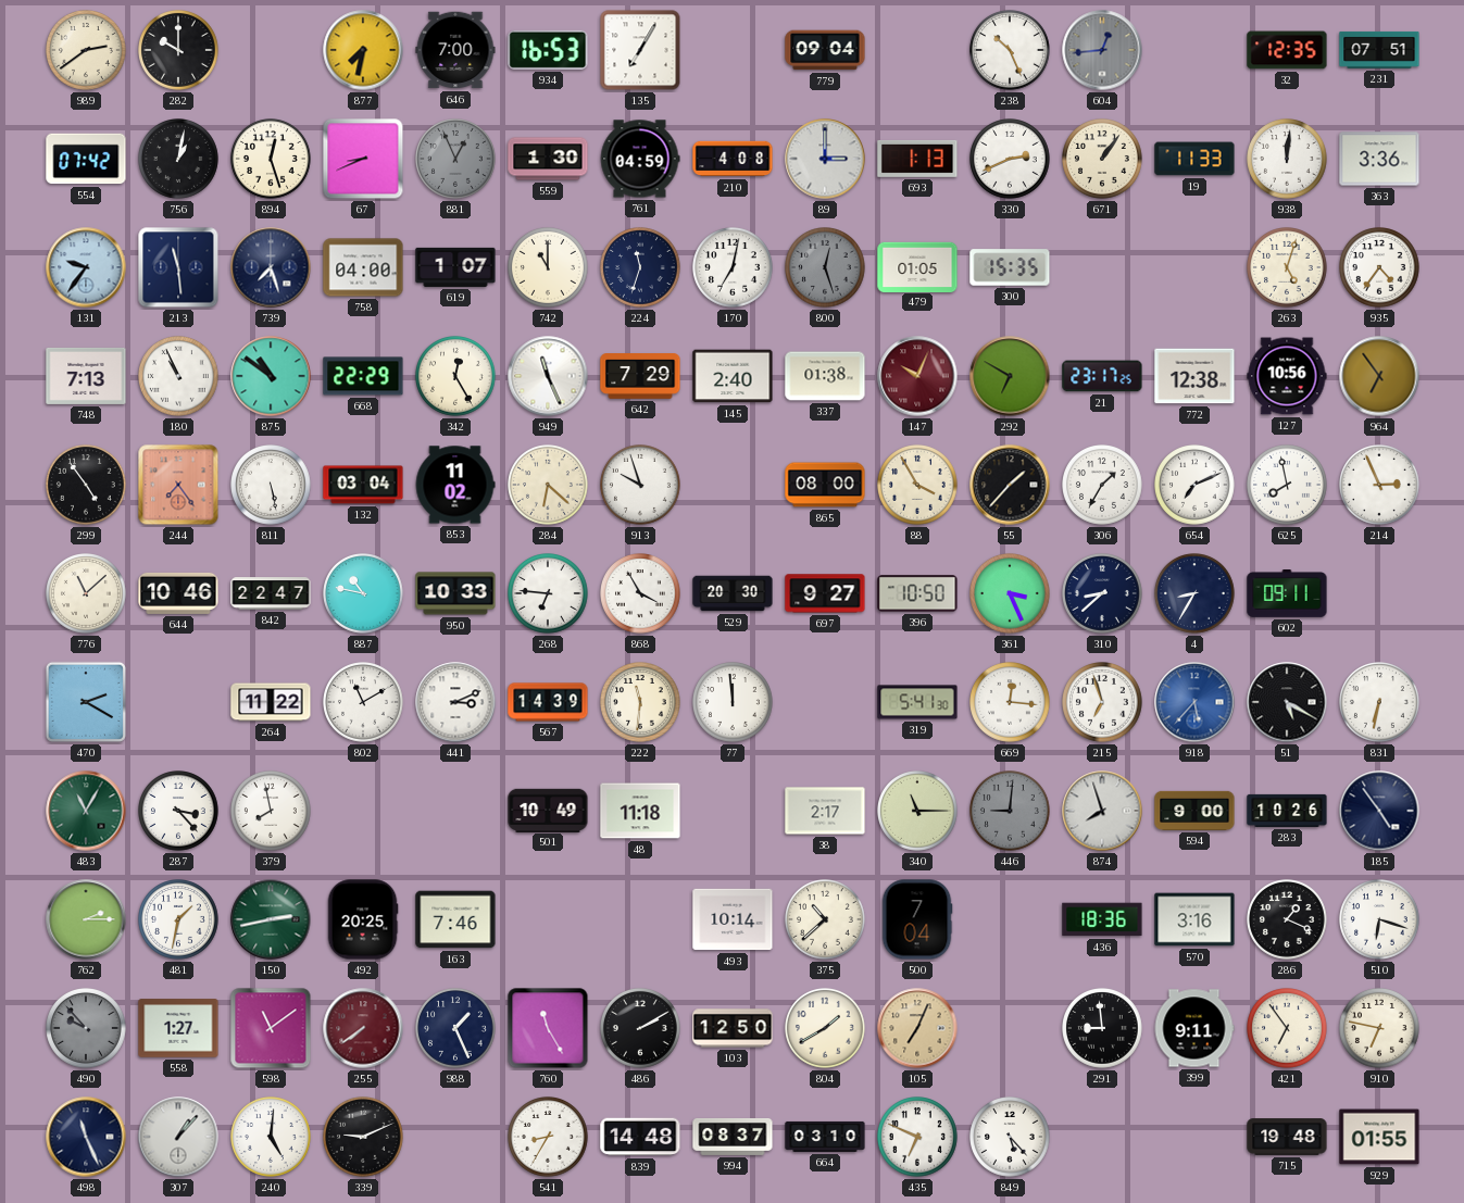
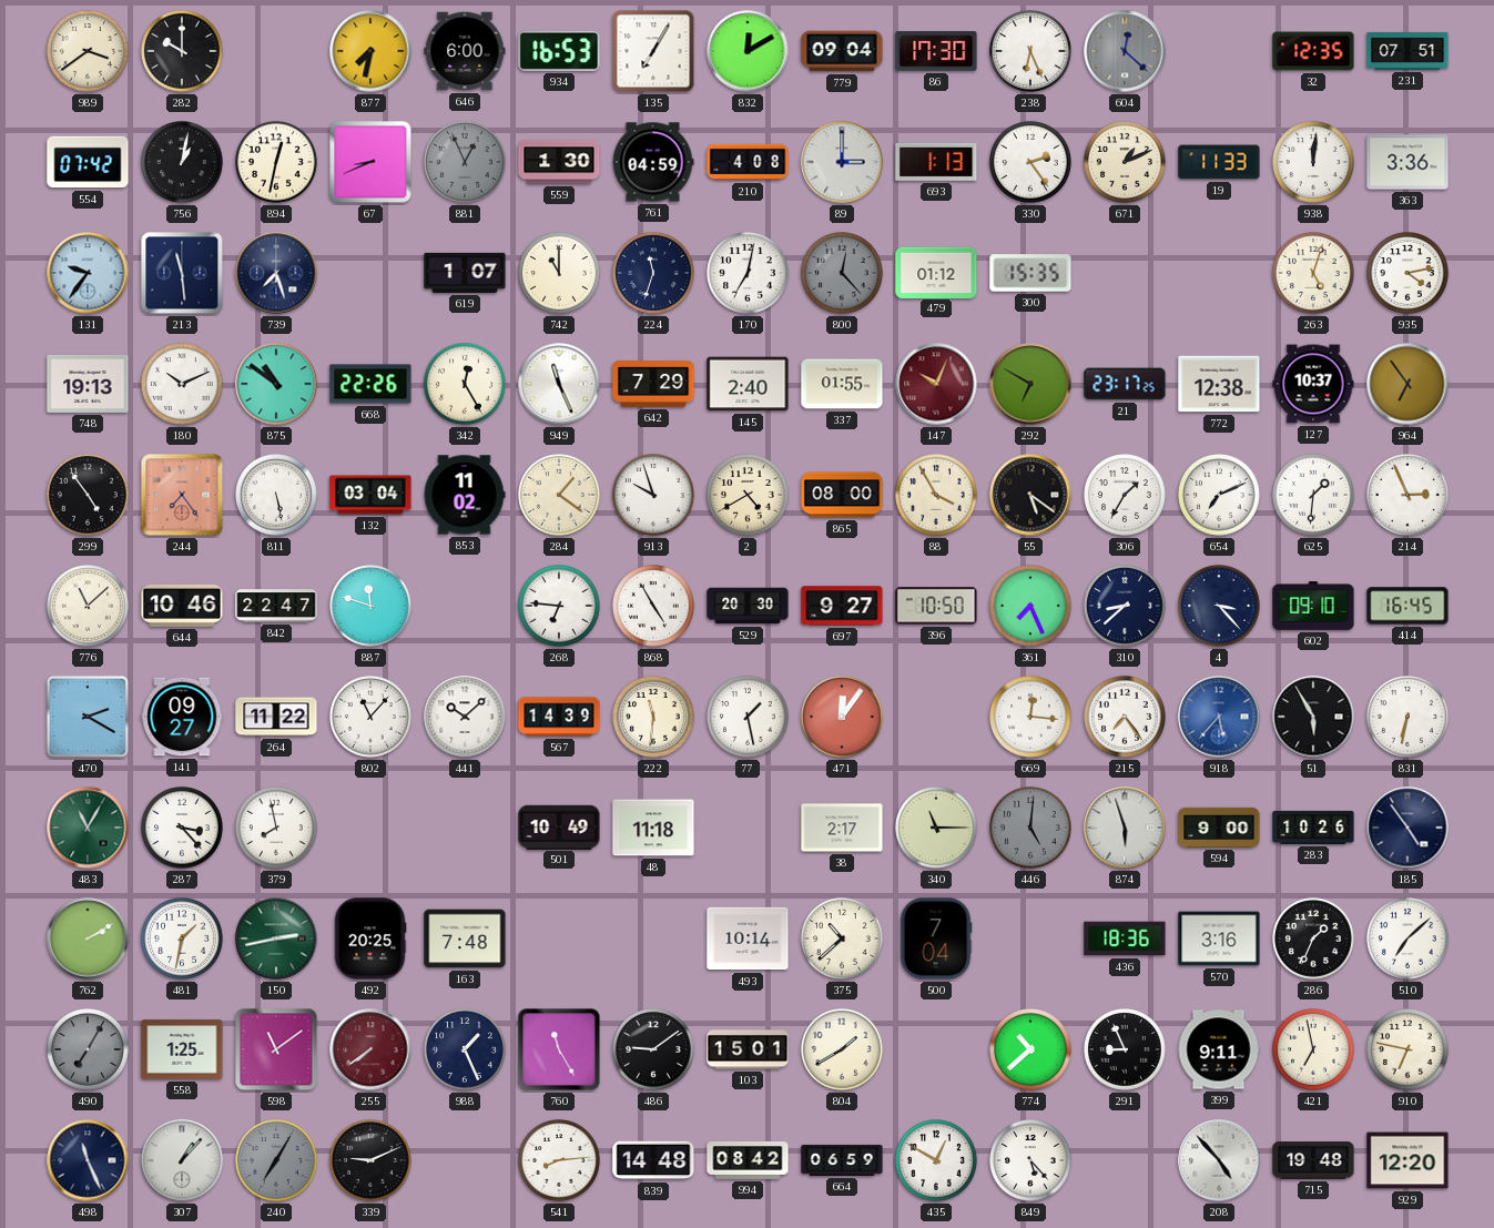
989: 2:39 -> 3:39 (89, 52)
646: 7:00 -> 6:00 (465, 51)
832: none -> 12:10 (748, 51)
86: none -> 17:30 (936, 51)
238: 10:26 -> 6:26 (1031, 52)
604: 12:44 -> 12:22 (1125, 51)
894: 12:27 -> 12:32 (277, 163)
330: 2:41 -> 2:24 (1031, 163)
671: 1:06 -> 1:11 (1126, 163)
758: 04:00 -> none (363, 267)
800: 12:27 -> 12:23 (843, 274)
479: 01:05 -> 01:12 (936, 272)
935: 4:36 -> 4:13 (1409, 274)
748: 7:13 -> 19:13 (88, 384)
180: 10:56 -> 10:11 (183, 385)
668: 22:29 -> 22:26 (370, 384)
337: 01:38 -> 01:55 (842, 384)
127: 10:56 -> 10:37 (1313, 384)
284: 6:22 -> 1:21 (560, 496)
2: none -> 4:40 (749, 496)
55: 1:37 -> 5:21 (1030, 495)
625: 7:58 -> 1:31 (1314, 496)
887: 10:47 -> 11:48 (372, 607)
950: 10:33 -> none (455, 593)
868: 3:55 -> 4:55 (654, 607)
361: 3:26 -> 7:26 (1031, 607)
4: 8:35 -> 3:23 (1220, 607)
602: 09:11 -> 09:10 (1313, 607)
414: none -> 16:45 (1407, 606)
141: none -> 09:27 (182, 717)
802: 11:10 -> 11:07 (372, 718)
441: 3:11 -> 10:08 (465, 717)
77: 11:59 -> 1:28 (749, 718)
471: none -> 12:06 (843, 718)
319: 5:41 -> none (917, 702)
215: 6:57 -> 7:24 (1126, 718)
51: 5:20 -> 5:55 (1313, 717)
446: 9:01 -> 5:01 (1031, 829)
874: 7:57 -> 5:57 (1125, 828)
762: 2:15 -> 2:10 (88, 938)
163: 7:46 -> 7:48 (465, 938)
286: 1:19 -> 1:34 (1314, 940)
510: 6:18 -> 7:08 (1409, 940)
490: 9:53 -> 7:05 (89, 1051)
558: 1:27 -> 1:25 (182, 1049)
486: 2:10 -> 9:09 (654, 1051)
103: 12:50 -> 15:01 (748, 1049)
105: 7:04 -> none (917, 1028)
774: none -> 10:38 (1031, 1051)
291: 8:59 -> 8:56 (1126, 1051)
421: 6:54 -> 6:58 (1314, 1051)
240: 5:01 -> 7:05 (277, 1161)
240 dial: white -> grey (277, 1161)
541: 8:35 -> 8:14 (560, 1161)
994: 08:37 -> 08:42 (748, 1160)
664: 03:10 -> 06:59 (842, 1160)
435: 6:49 -> 12:50 (937, 1161)
208: none -> 4:53 (1219, 1160)
929: 01:55 -> 12:20 (1407, 1160)
